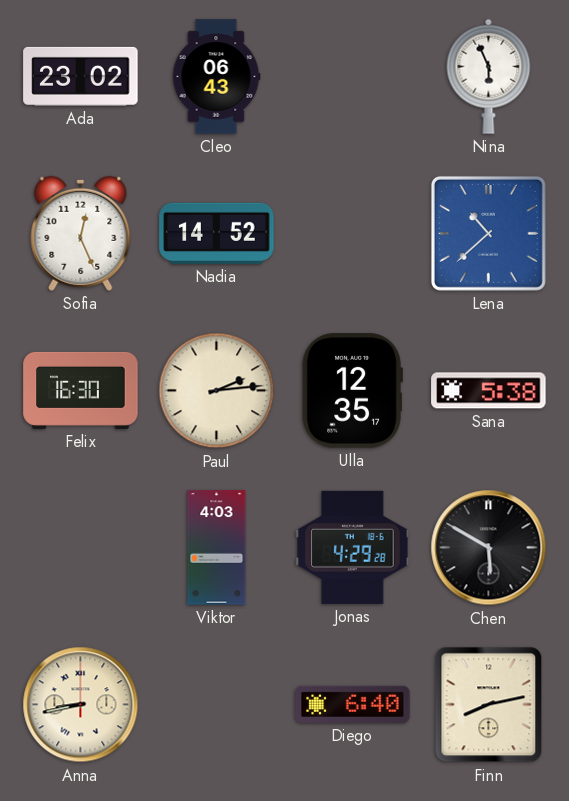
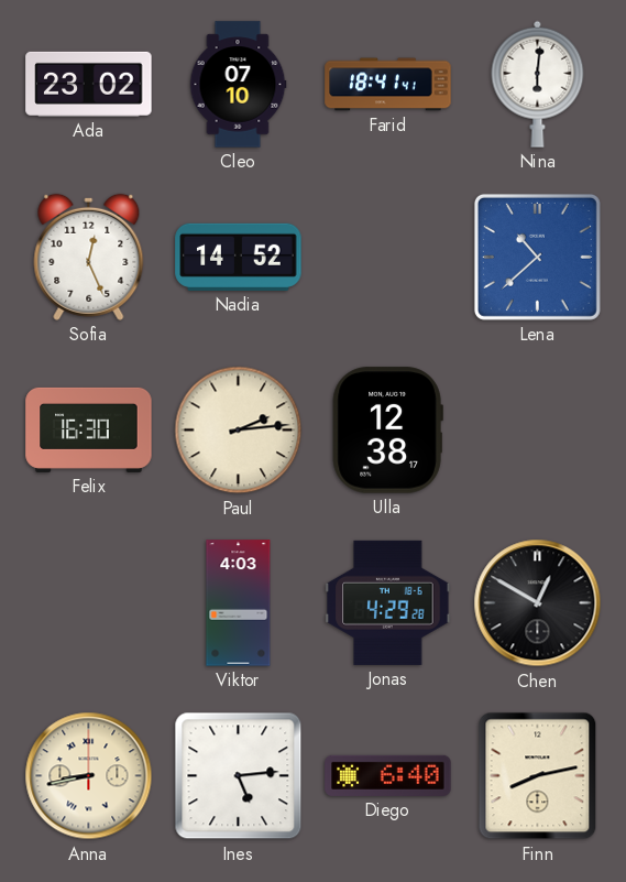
Cleo: 06:43 -> 07:10 (238, 85)
Farid: none -> 18:41 (388, 85)
Nina: 5:56 -> 6:01 (538, 84)
Ulla: 12:35 -> 12:38 (387, 431)
Sana: 5:38 -> none (489, 391)
Chen: 5:50 -> 12:50 (538, 603)
Ines: none -> 5:14 (239, 776)
